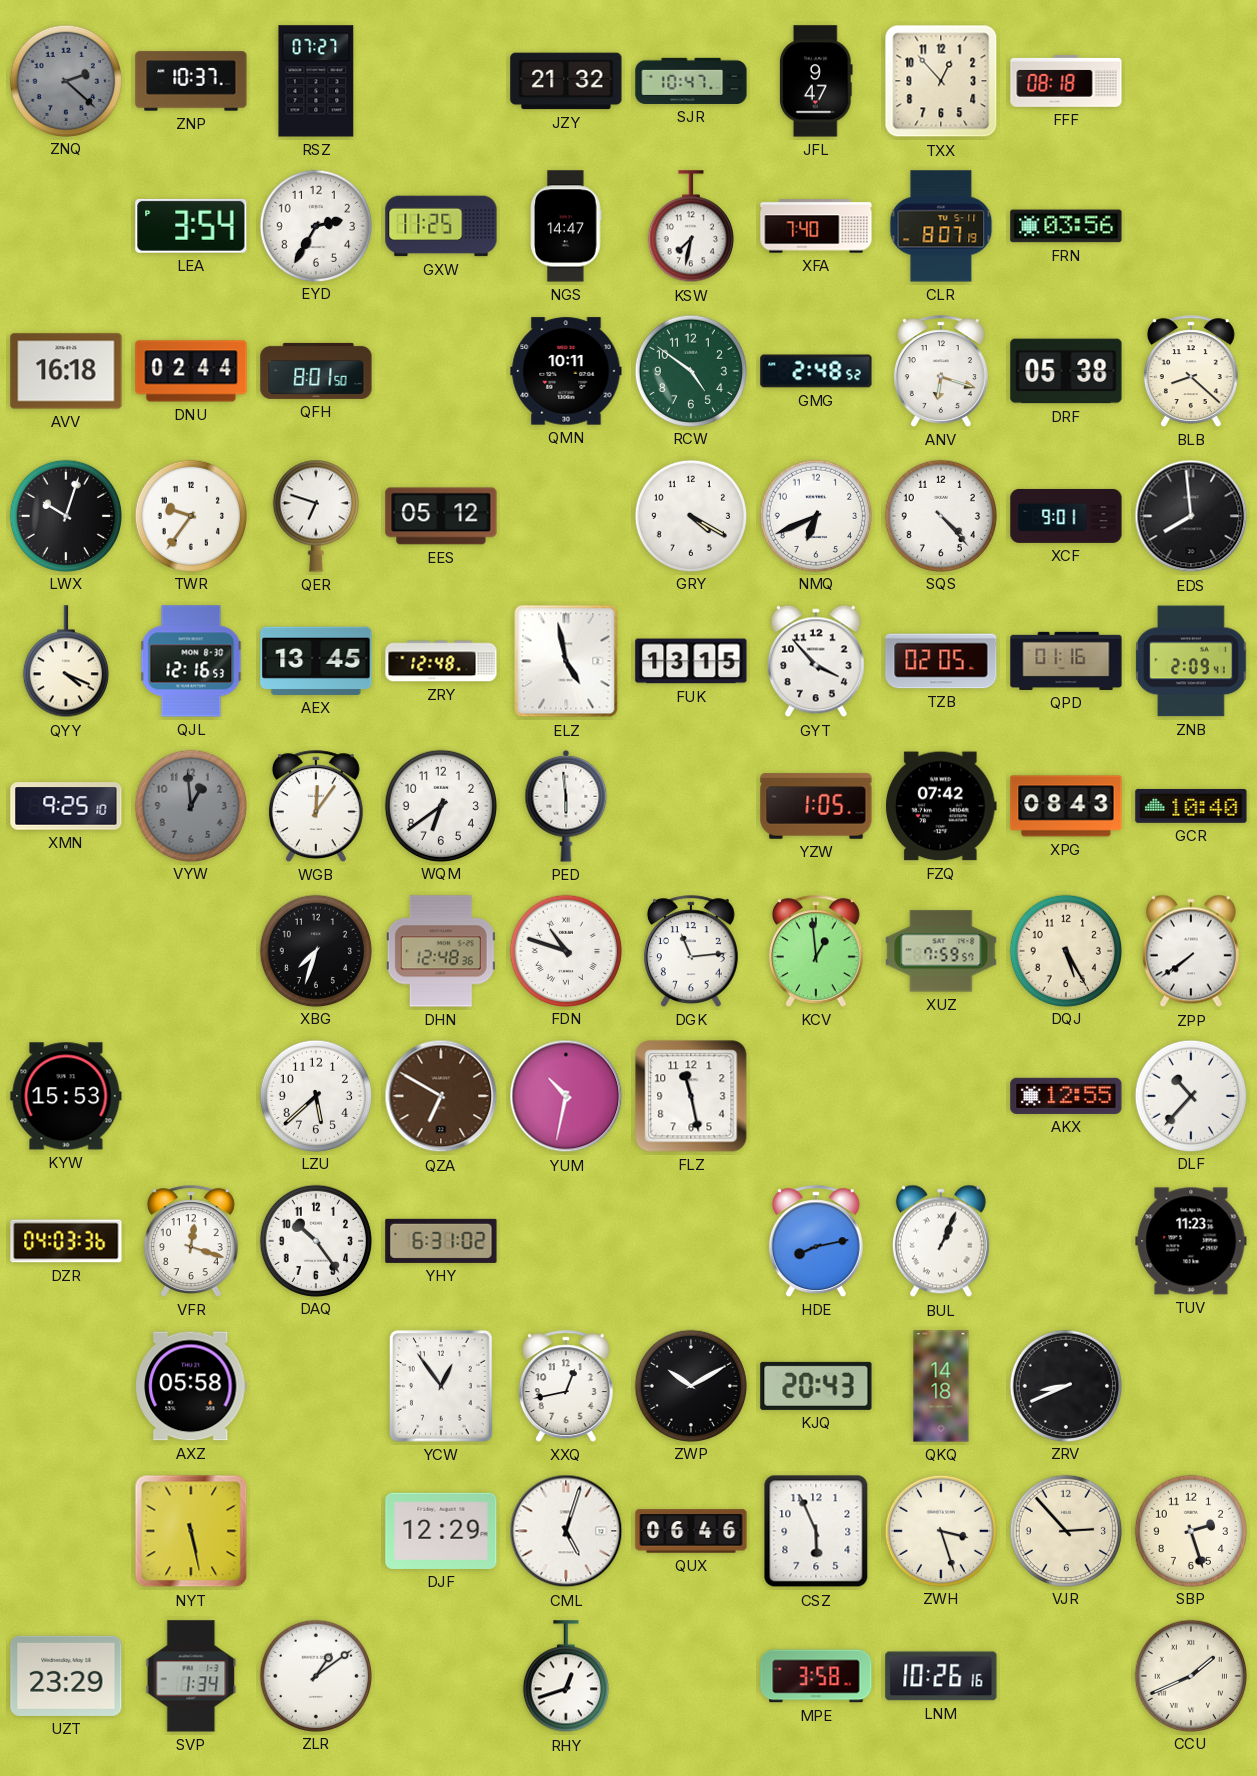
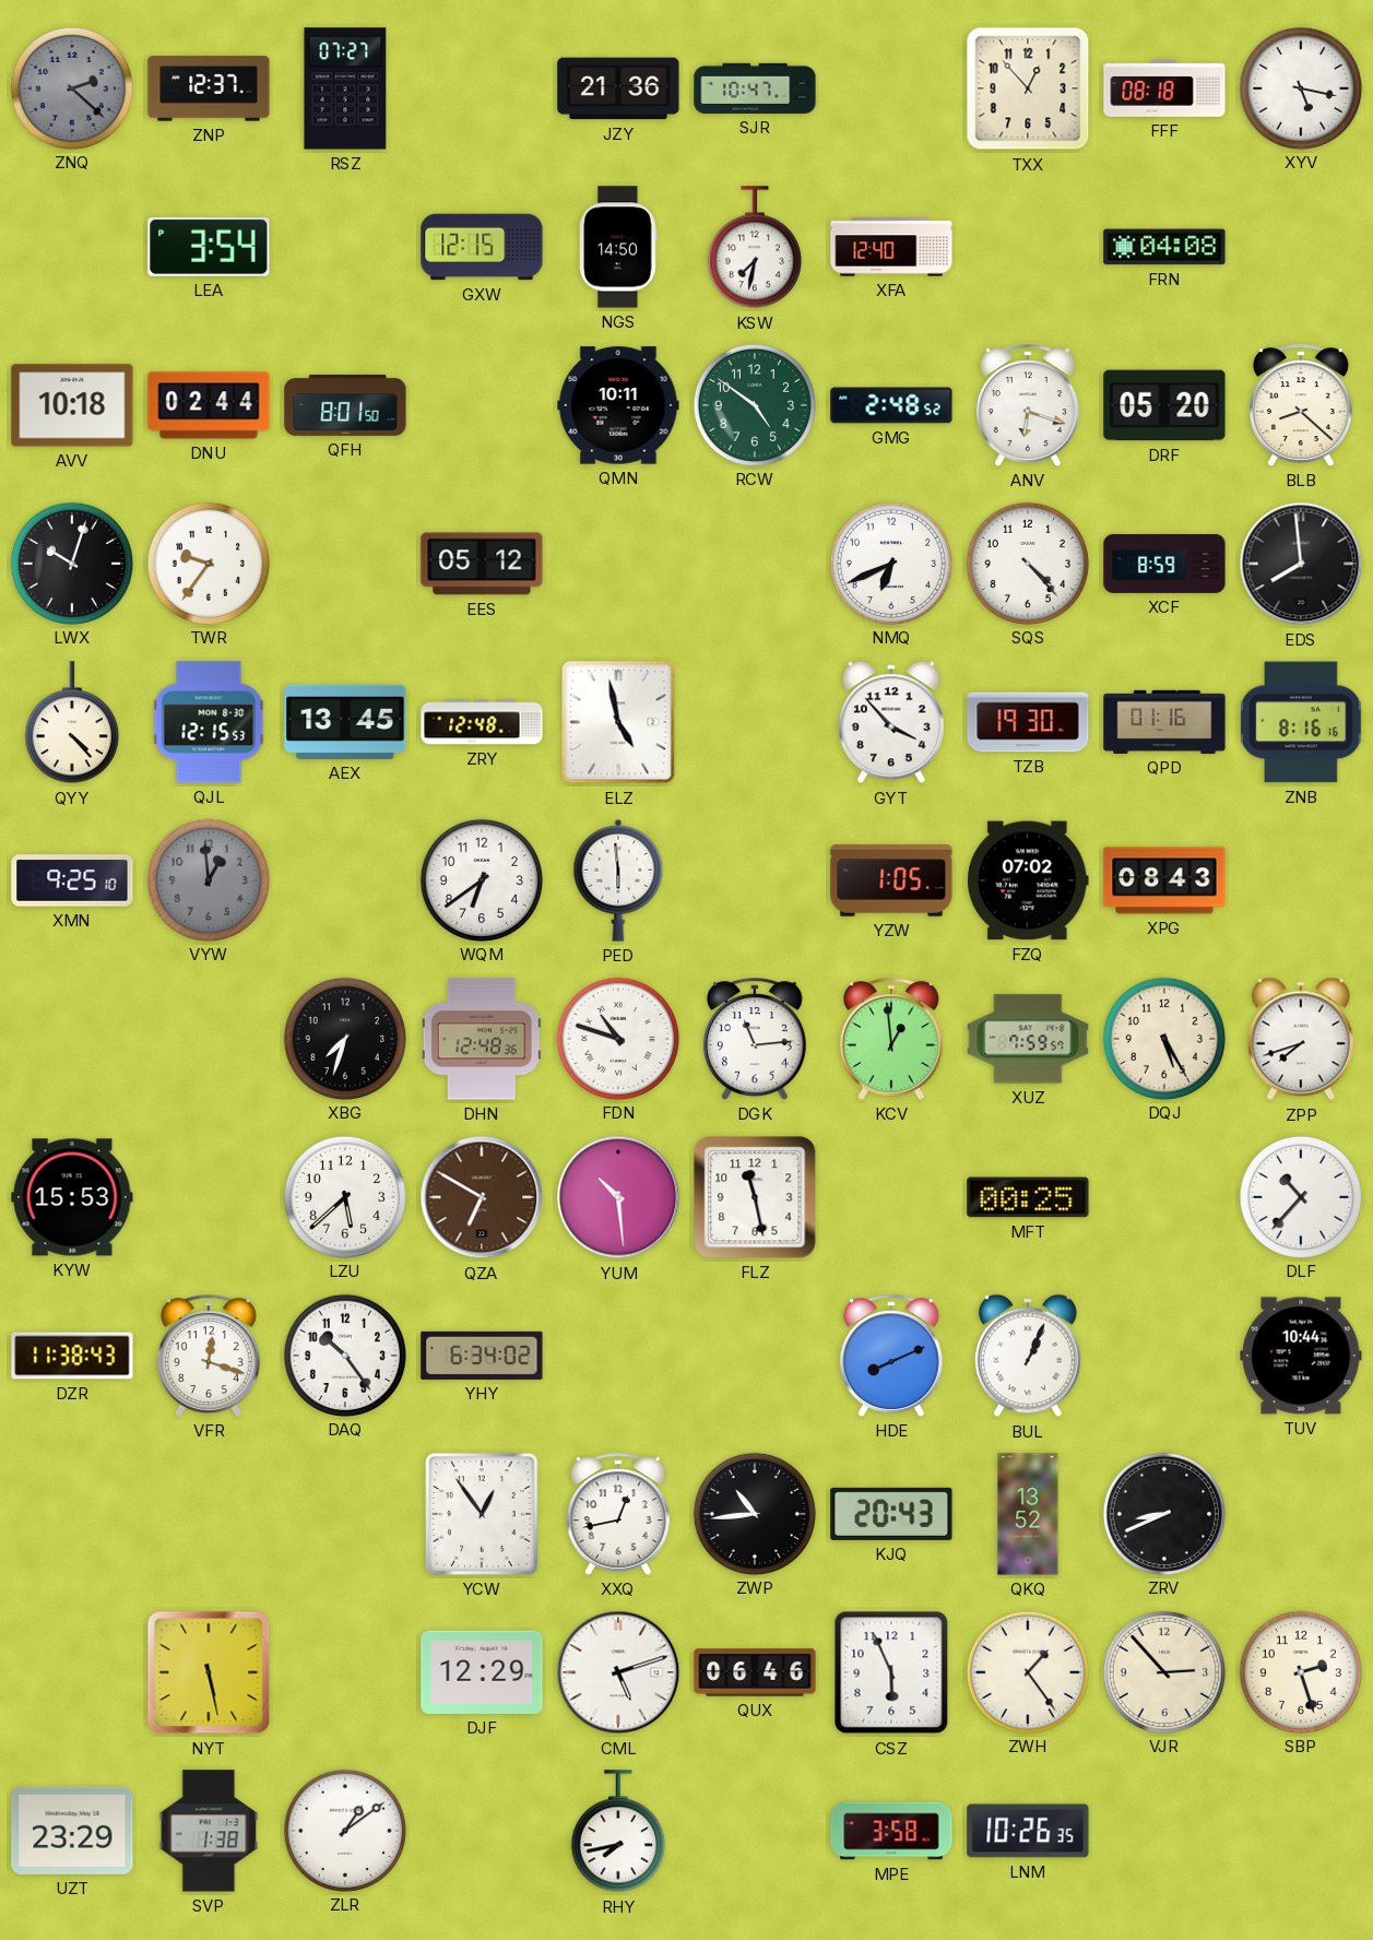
ZNP: 10:37 -> 12:37 (209, 88)
JZY: 21:32 -> 21:36 (618, 88)
JFL: 9:47 -> none (816, 81)
XYV: none -> 5:17 (1300, 87)
EYD: 2:35 -> none (315, 225)
GXW: 11:25 -> 12:15 (482, 247)
NGS: 14:47 -> 14:50 (618, 247)
XFA: 7:40 -> 12:40 (891, 247)
CLR: 8:07 -> none (941, 226)
FRN: 03:56 -> 04:08 (1164, 247)
AVV: 16:18 -> 10:18 (72, 405)
DRF: 05:38 -> 05:20 (1164, 405)
QER: 6:48 -> none (316, 516)
GRY: 4:20 -> none (690, 515)
XCF: 9:01 -> 8:59 (1164, 564)
QYY: 4:19 -> 4:23 (72, 723)
QJL: 12:16 -> 12:15 (209, 722)
FUK: 13:15 -> none (691, 661)
TZB: 02:05 -> 19:30 (1028, 722)
ZNB: 2:09 -> 8:16 (1301, 722)
WGB: 12:06 -> none (316, 806)
FZQ: 07:42 -> 07:02 (1029, 880)
GCR: 10:40 -> none (1191, 806)
ZPP: 7:39 -> 7:42 (1301, 1039)
YUM: 10:32 -> 10:29 (618, 1197)
MFT: none -> 00:25 (1028, 1197)
AKX: 12:55 -> none (1066, 1096)
DZR: 04:03 -> 11:38 (72, 1356)
YHY: 6:31 -> 6:34 (482, 1356)
HDE: 8:13 -> 8:11 (891, 1356)
TUV: 11:23 -> 10:44 (1301, 1356)
AXZ: 05:58 -> none (191, 1386)
ZWP: 10:10 -> 10:44 (754, 1513)
QKQ: 14:18 -> 13:52 (1028, 1514)
CML: 5:03 -> 5:12 (618, 1672)
ZWH: 3:27 -> 1:24 (1027, 1671)
SVP: 1:34 -> 1:38 (209, 1831)
RHY: 12:42 -> 7:43 (618, 1832)
LNM: 10:26:16 -> 10:26:35 (1028, 1831)
CCU: 1:41 -> none (1190, 1675)
